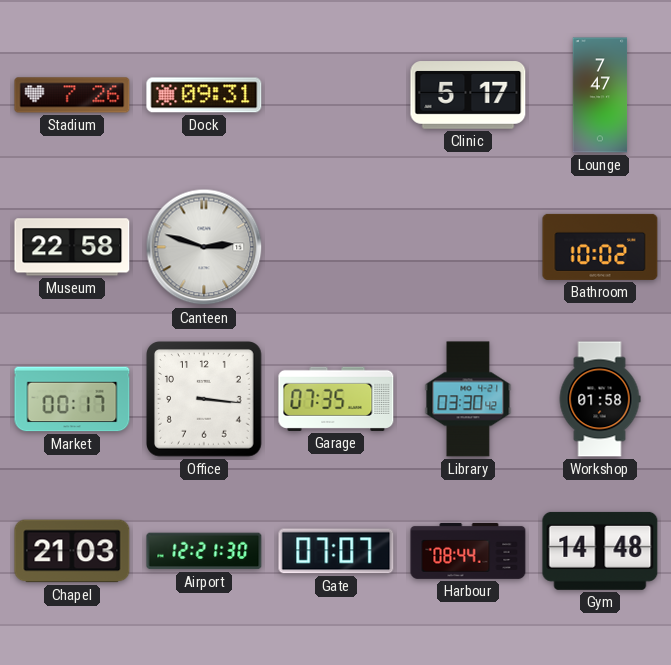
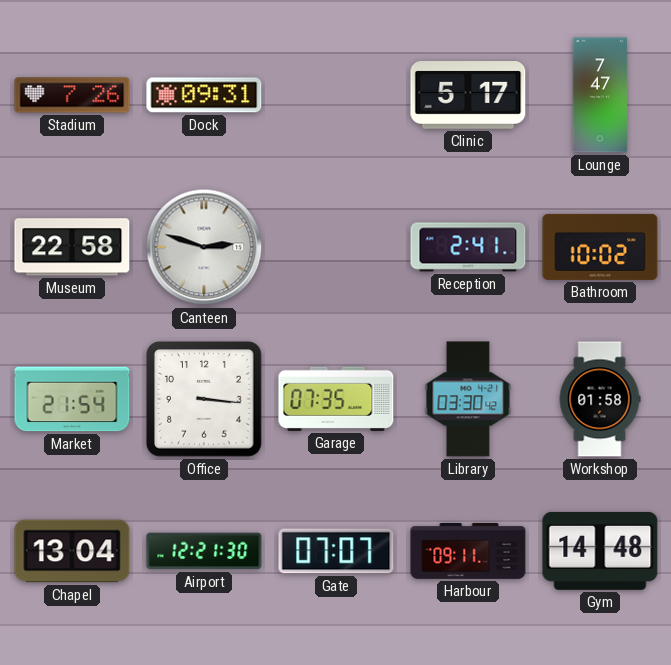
Reception: none -> 2:41 (468, 247)
Market: 00:17 -> 21:54 (72, 399)
Chapel: 21:03 -> 13:04 (72, 551)
Harbour: 08:44 -> 09:11 (468, 551)
